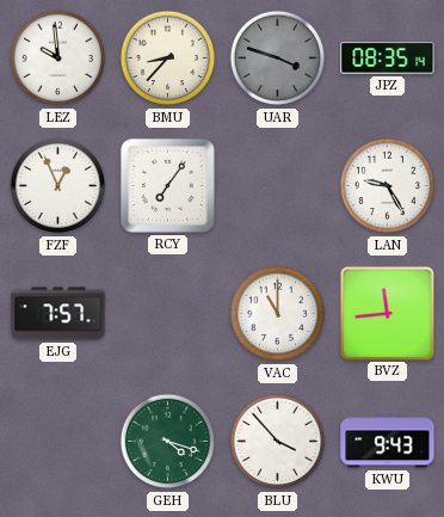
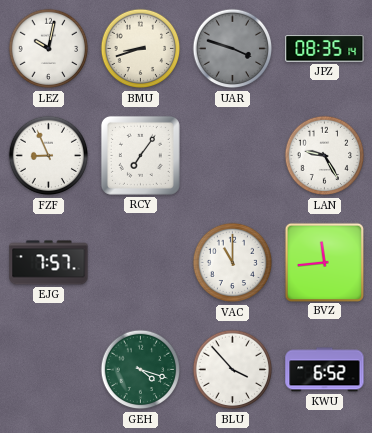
LEZ: 9:59 -> 10:02 (49, 49)
BMU: 8:37 -> 8:42 (141, 49)
FZF: 12:56 -> 8:56 (49, 156)
KWU: 9:43 -> 6:52 (325, 370)
